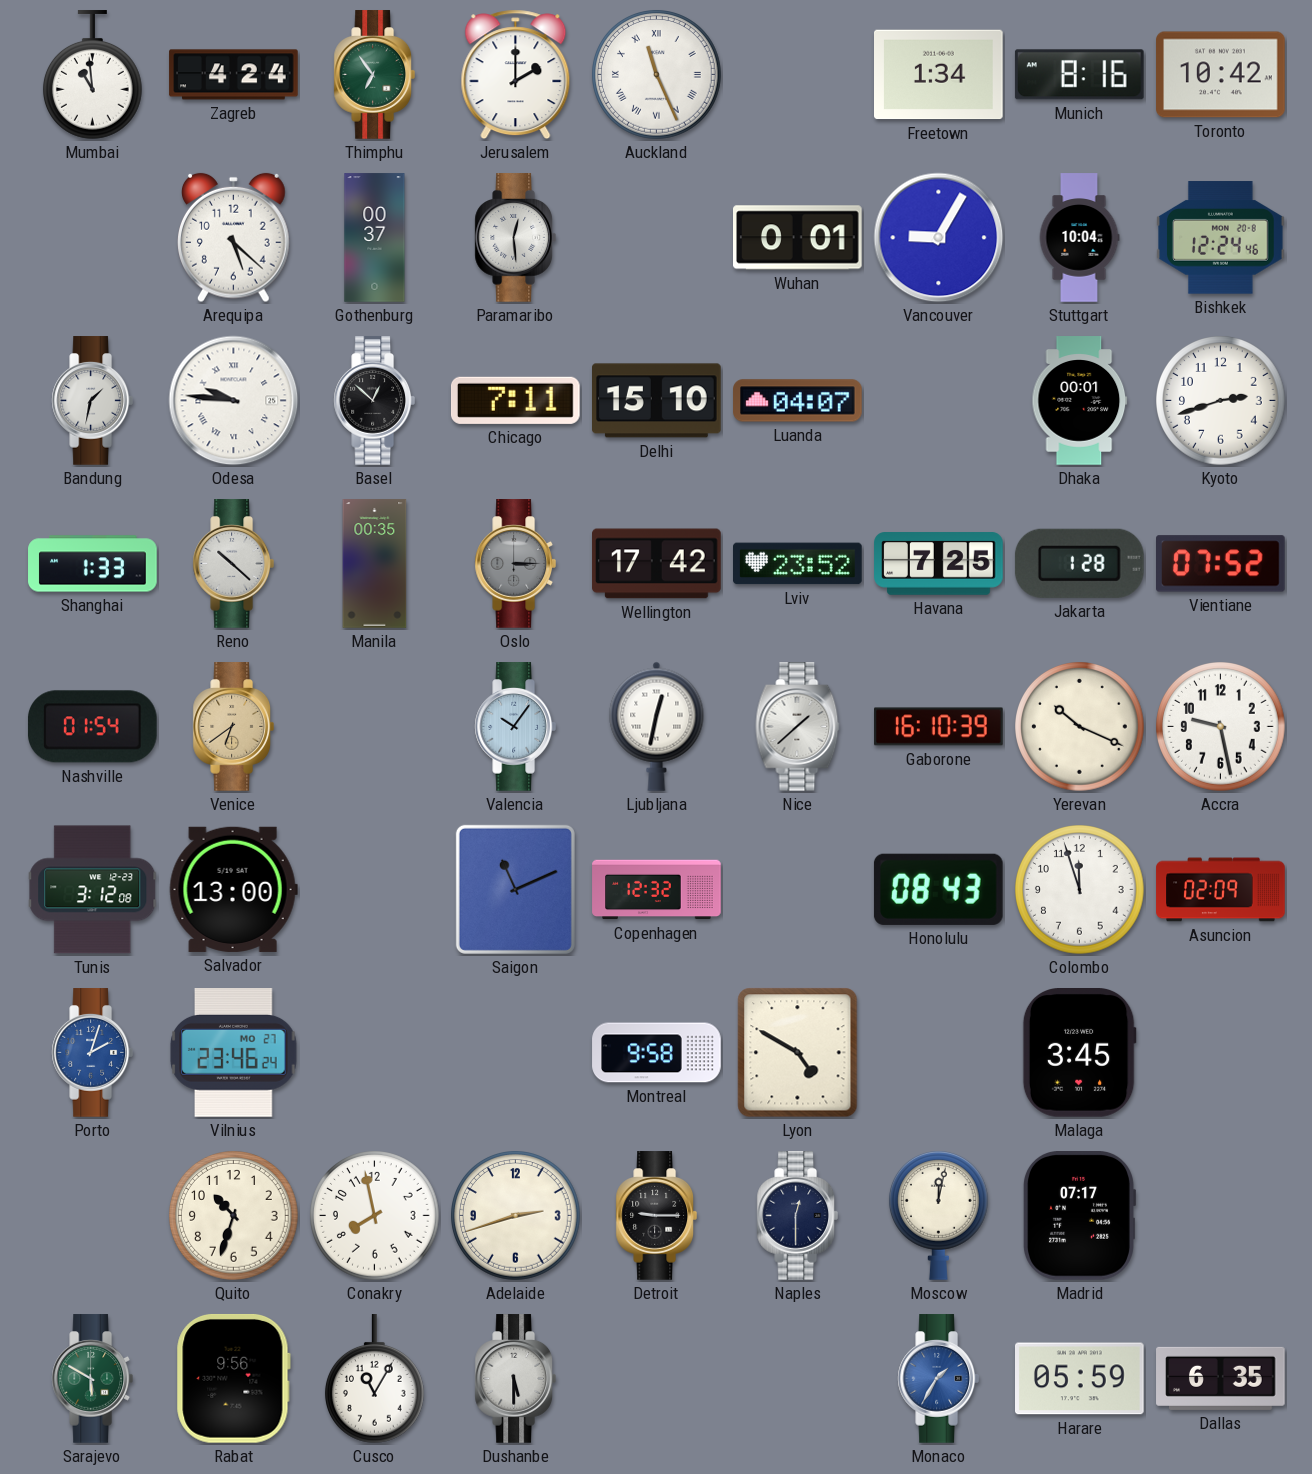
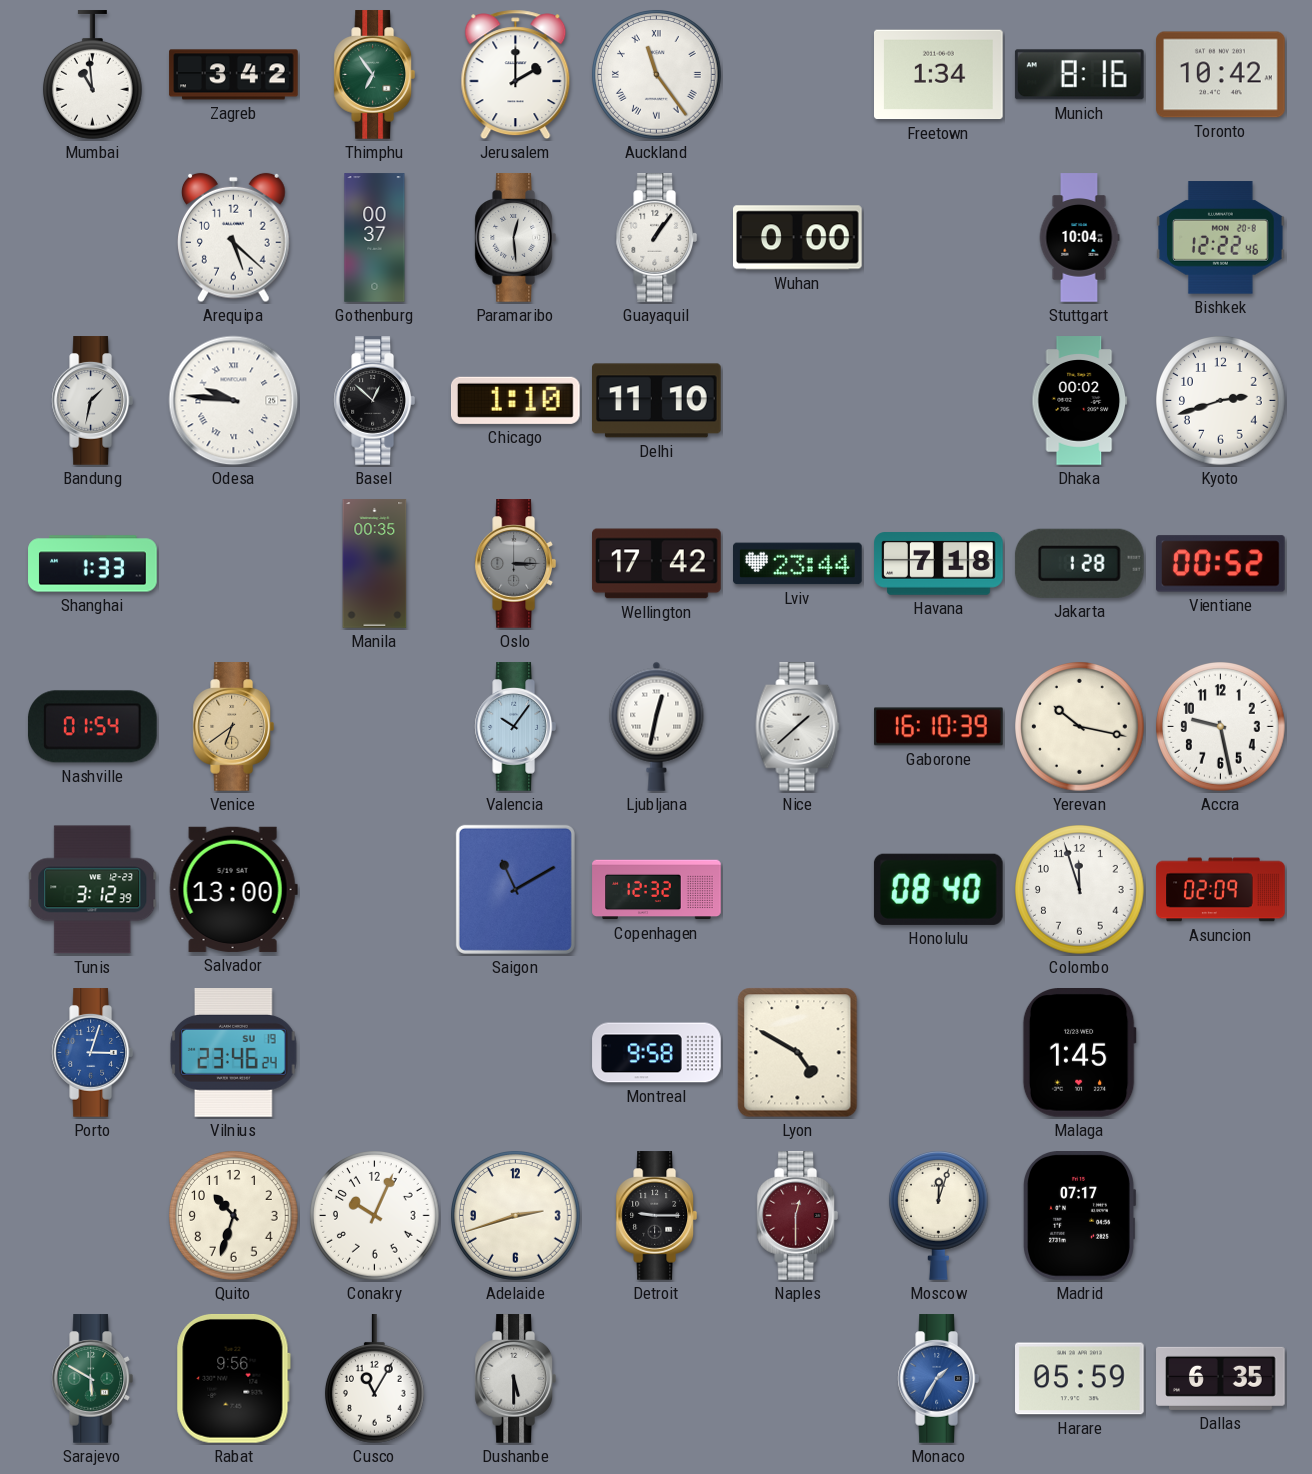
Zagreb: 4:24 -> 3:42 (234, 75)
Auckland: 11:26 -> 11:24 (657, 75)
Guayaquil: none -> 1:06 (656, 238)
Wuhan: 0:01 -> 0:00 (798, 238)
Vancouver: 9:05 -> none (939, 238)
Bishkek: 12:24 -> 12:22 (1221, 238)
Chicago: 7:11 -> 1:10 (515, 400)
Delhi: 15:10 -> 11:10 (657, 401)
Luanda: 04:07 -> none (798, 401)
Dhaka: 00:01 -> 00:02 (1080, 401)
Reno: 10:22 -> none (233, 564)
Lviv: 23:52 -> 23:44 (798, 564)
Havana: 7:25 -> 7:18 (939, 564)
Vientiane: 07:52 -> 00:52 (1221, 564)
Yerevan: 10:19 -> 10:17 (1080, 727)
Tunis: 3:12:08 -> 3:12:39 (93, 890)
Saigon: 11:11 -> 11:10 (515, 889)
Honolulu: 08:43 -> 08:40 (938, 889)
Porto: 2:03 -> 3:03 (92, 1053)
Vilnius date: MO 27 -> SU 19 (234, 1053)
Malaga: 3:45 -> 1:45 (1079, 1053)
Conakry: 7:58 -> 10:04 (375, 1216)
Naples dial: navy -> burgundy (797, 1216)
Moscow: 12:02 -> 12:03 (938, 1216)
